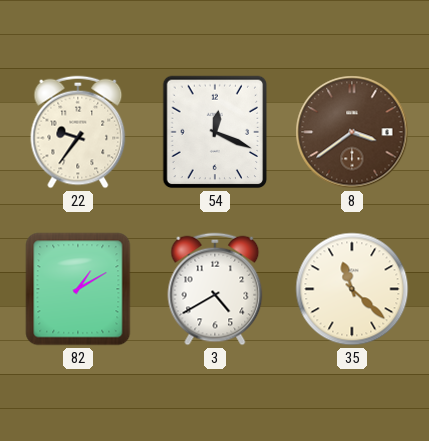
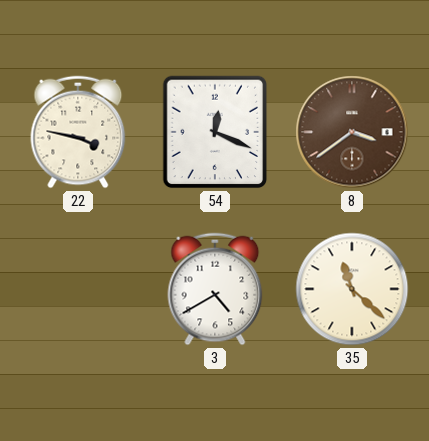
22: 9:36 -> 3:47 (78, 132)
82: 1:10 -> none (78, 289)
